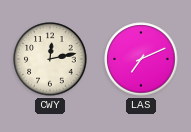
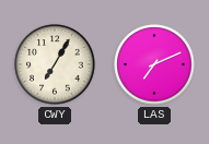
CWY: 12:13 -> 7:05 (55, 64)
